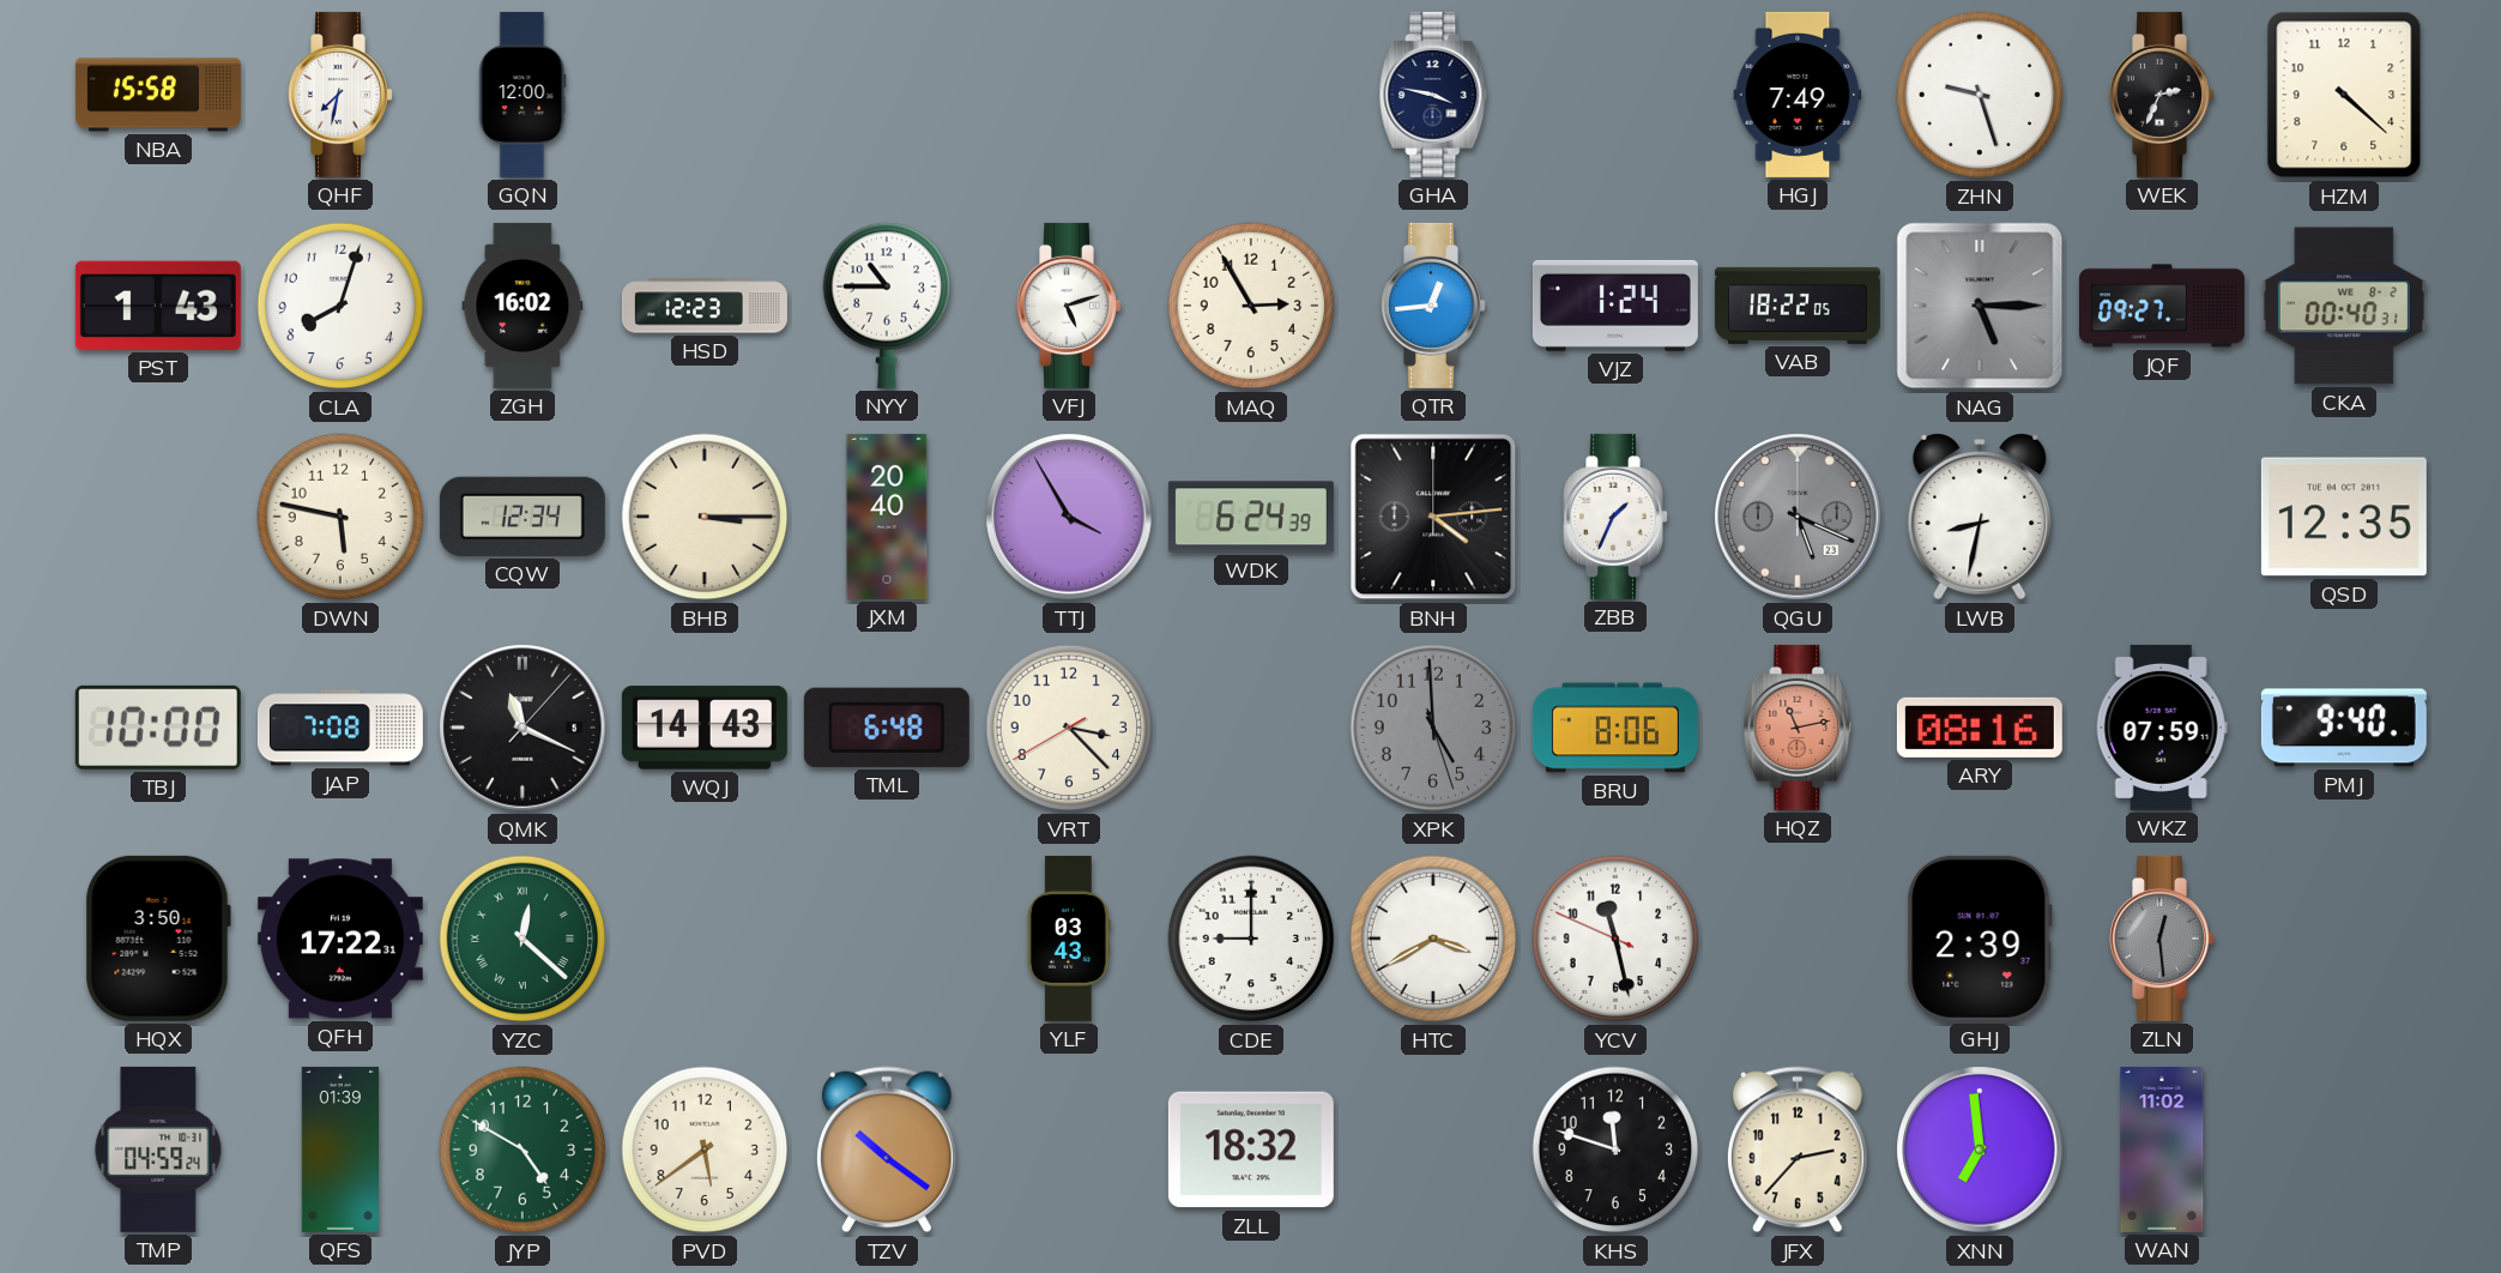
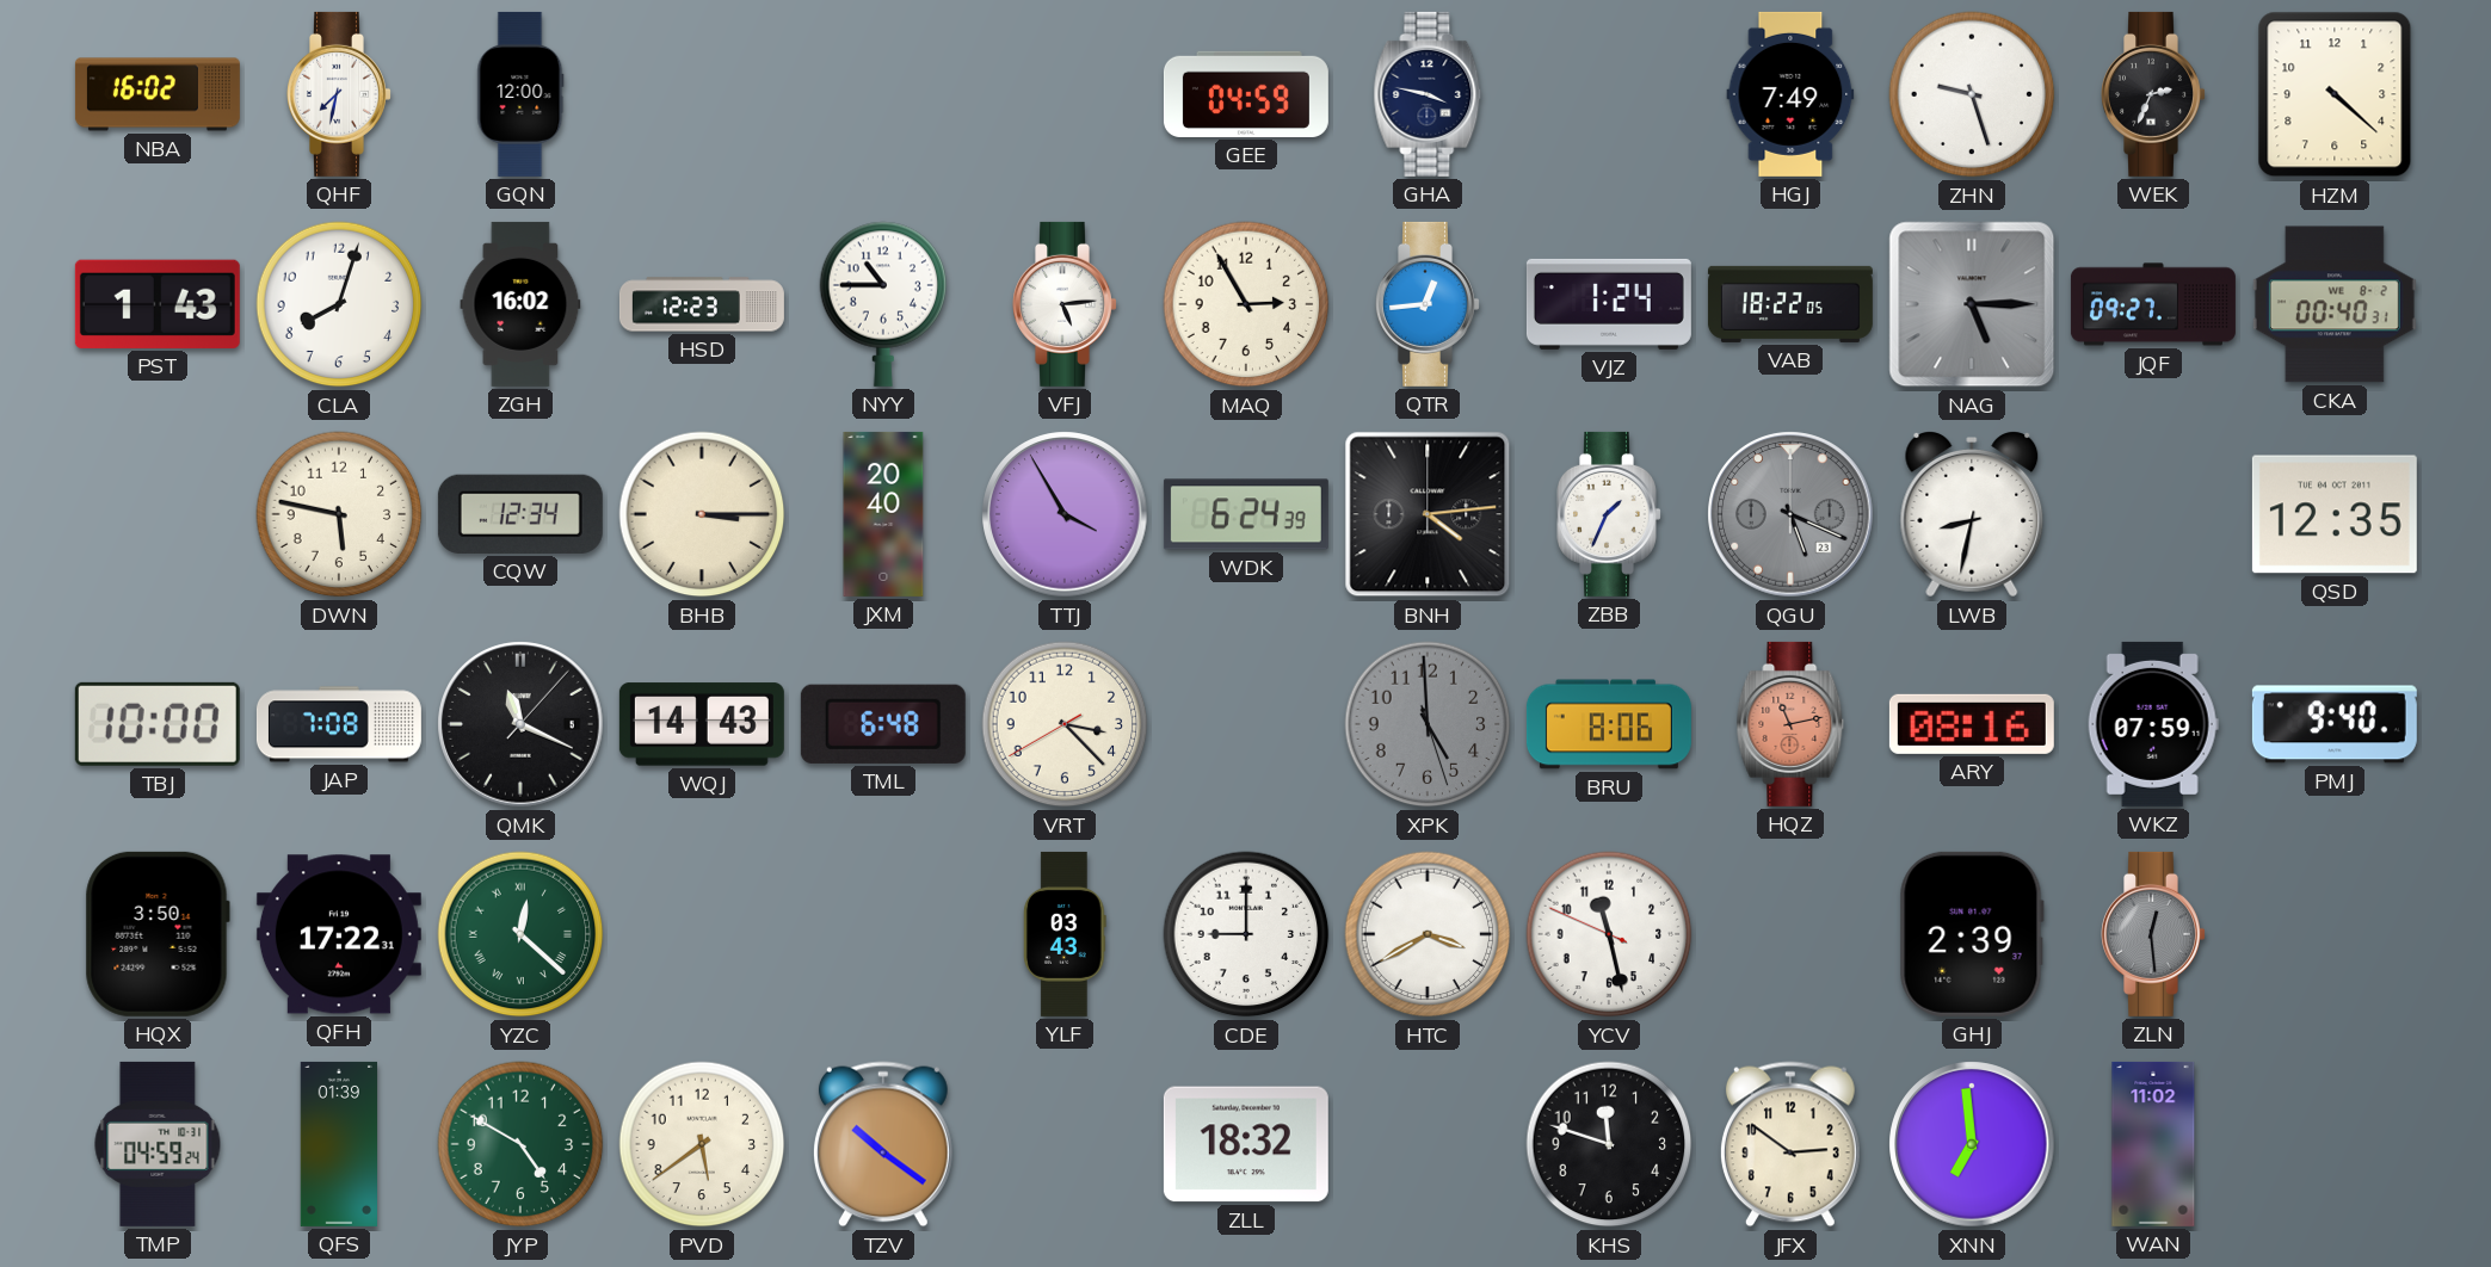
NBA: 15:58 -> 16:02 (158, 94)
GEE: none -> 04:59 (1246, 94)
VFJ: 5:12 -> 5:14 (1066, 304)
JFX: 2:37 -> 2:51 (1790, 1144)
